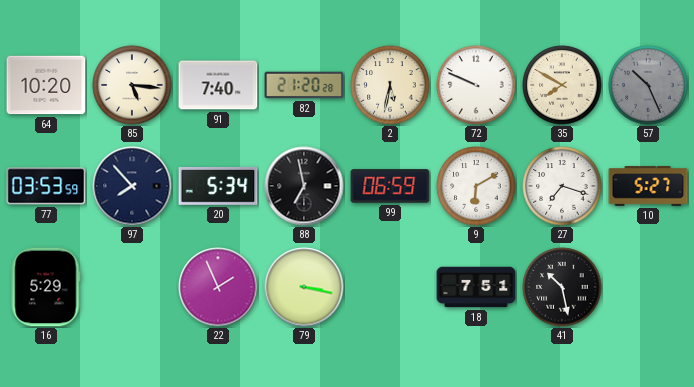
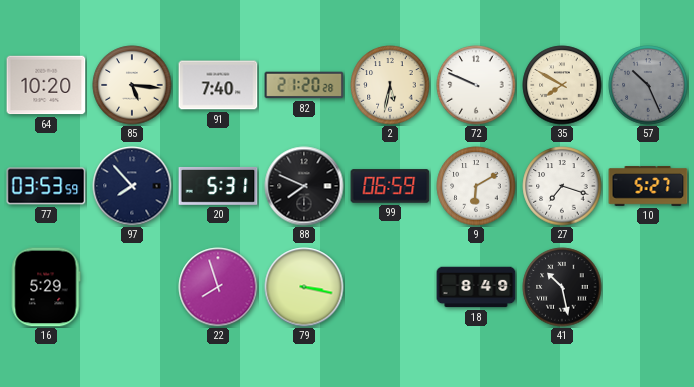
20: 5:34 -> 5:31 (218, 186)
88: 6:58 -> 7:49 (304, 186)
22: 1:56 -> 7:57 (218, 287)
18: 7:51 -> 8:49 (476, 287)
